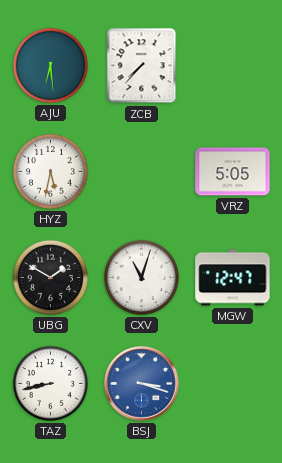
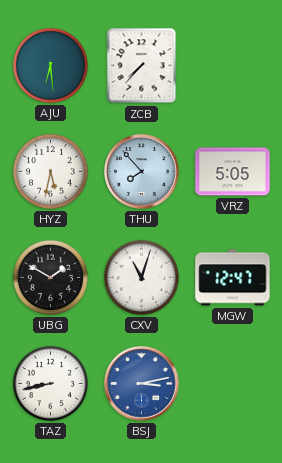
THU: none -> 7:53 (142, 172)
BSJ: 3:18 -> 3:13 (142, 384)
